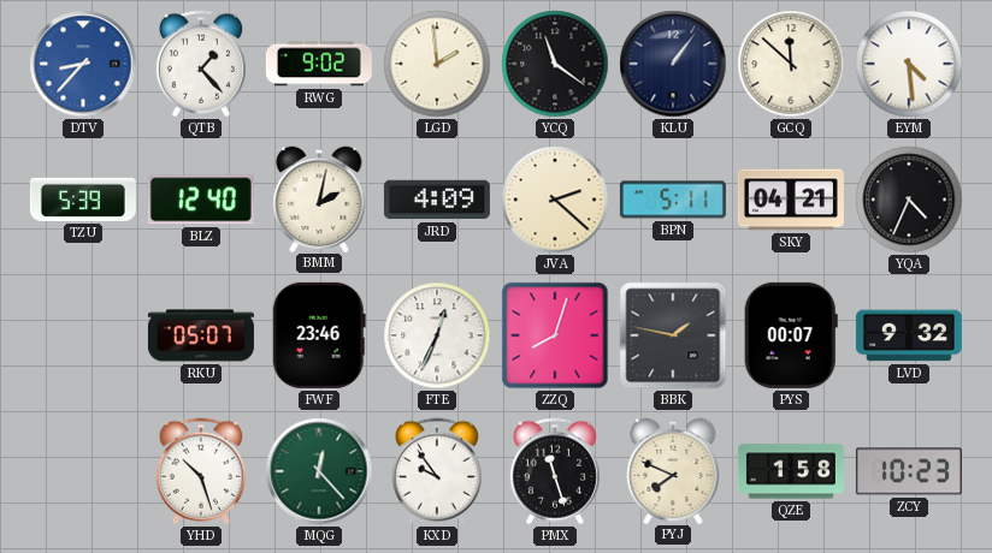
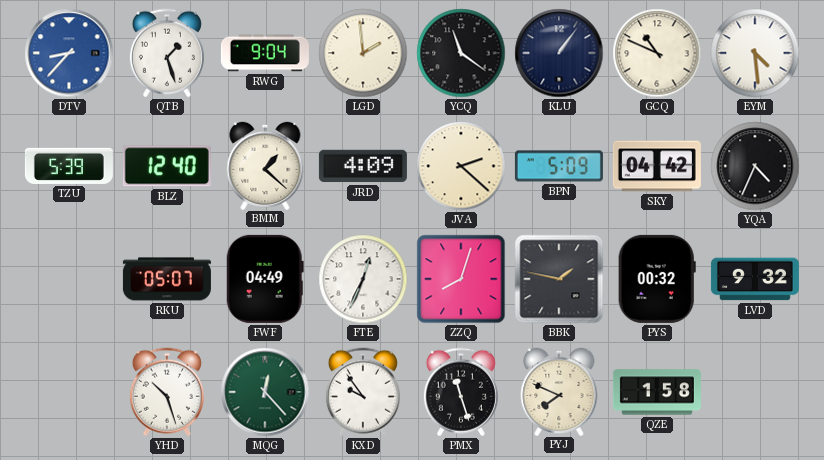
QTB: 1:23 -> 1:27 (167, 53)
RWG: 9:02 -> 9:04 (265, 53)
GCQ: 11:52 -> 10:49 (657, 53)
BMM: 2:02 -> 1:22 (265, 165)
BPN: 5:11 -> 5:09 (559, 166)
SKY: 04:21 -> 04:42 (657, 166)
FWF: 23:46 -> 04:49 (265, 279)
PYS: 00:07 -> 00:32 (657, 279)
ZCY: 10:23 -> none (909, 471)
